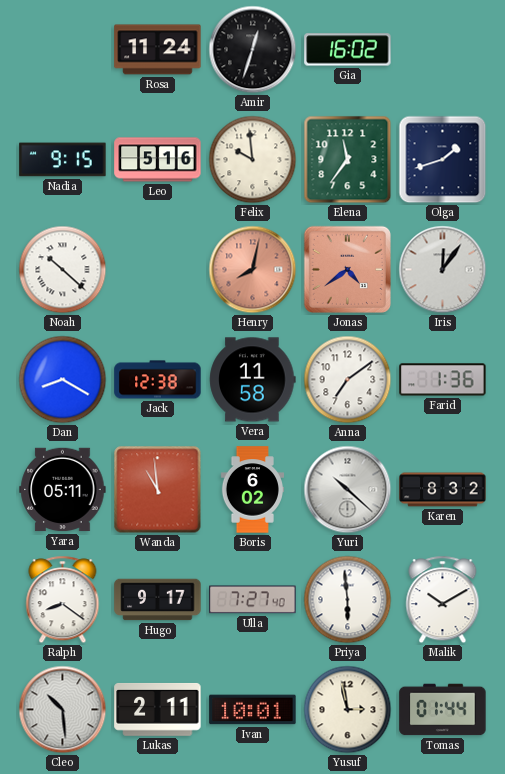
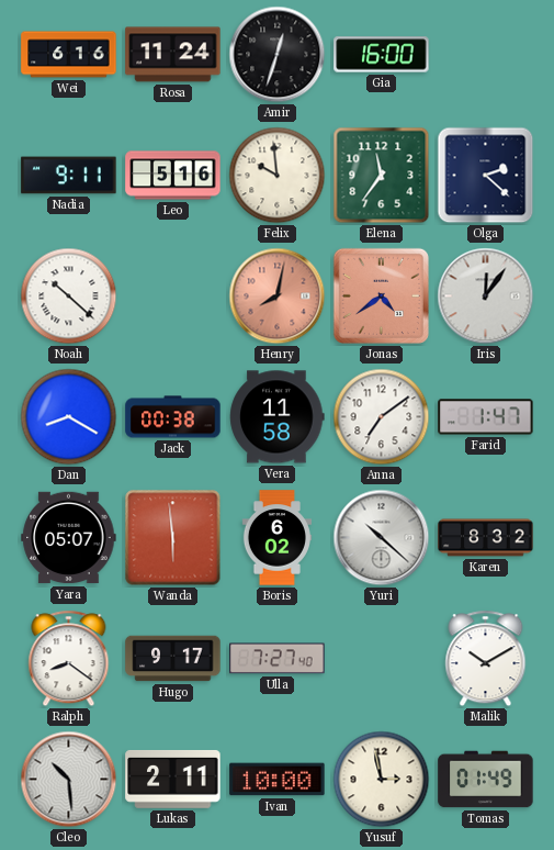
Wei: none -> 6:16 (69, 55)
Gia: 16:02 -> 16:00 (382, 55)
Nadia: 9:15 -> 9:11 (69, 176)
Olga: 1:42 -> 2:22 (486, 176)
Jack: 12:38 -> 00:38 (173, 417)
Farid: 1:36 -> 1:47 (486, 417)
Yara: 05:11 -> 05:07 (69, 538)
Wanda: 10:59 -> 5:59 (173, 538)
Priya: 5:59 -> none (348, 600)
Ivan: 10:01 -> 10:00 (278, 780)
Tomas: 01:44 -> 01:49 (486, 780)
